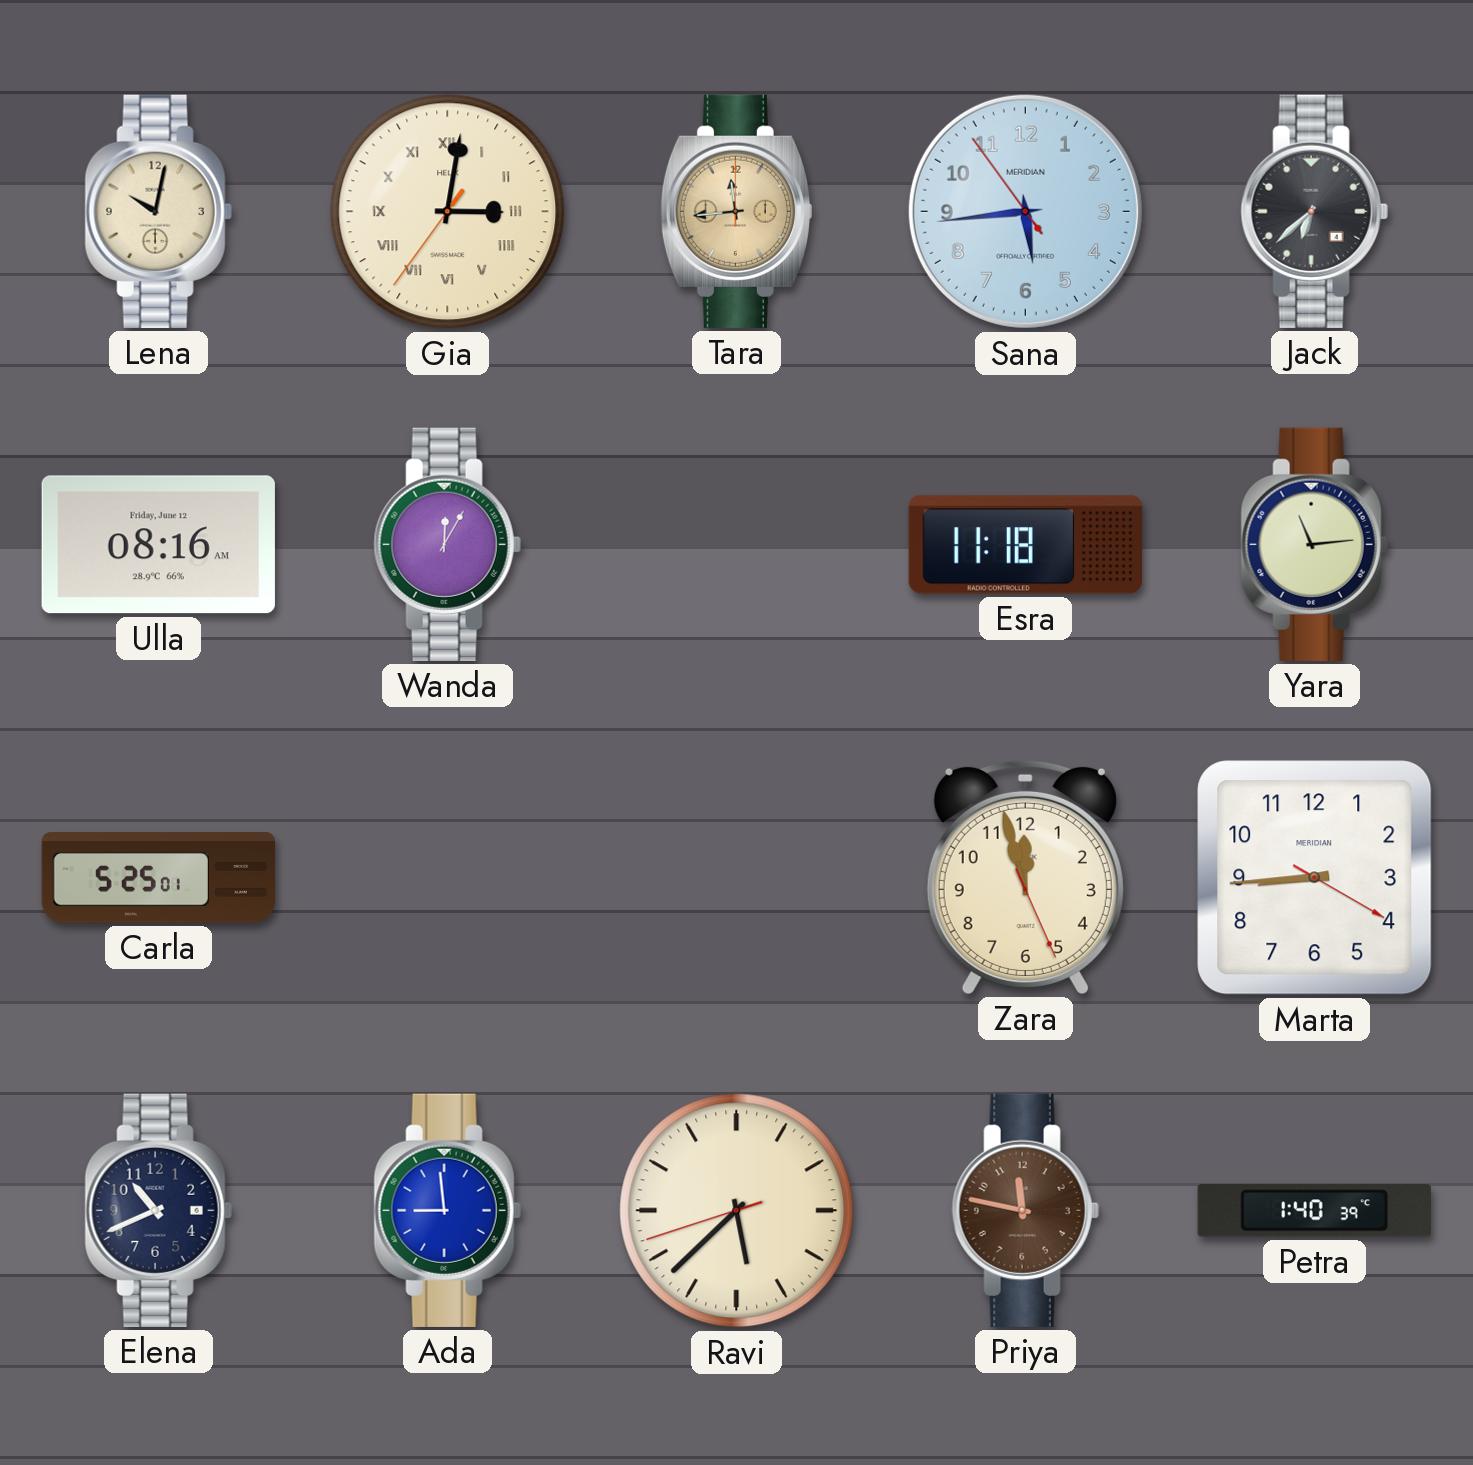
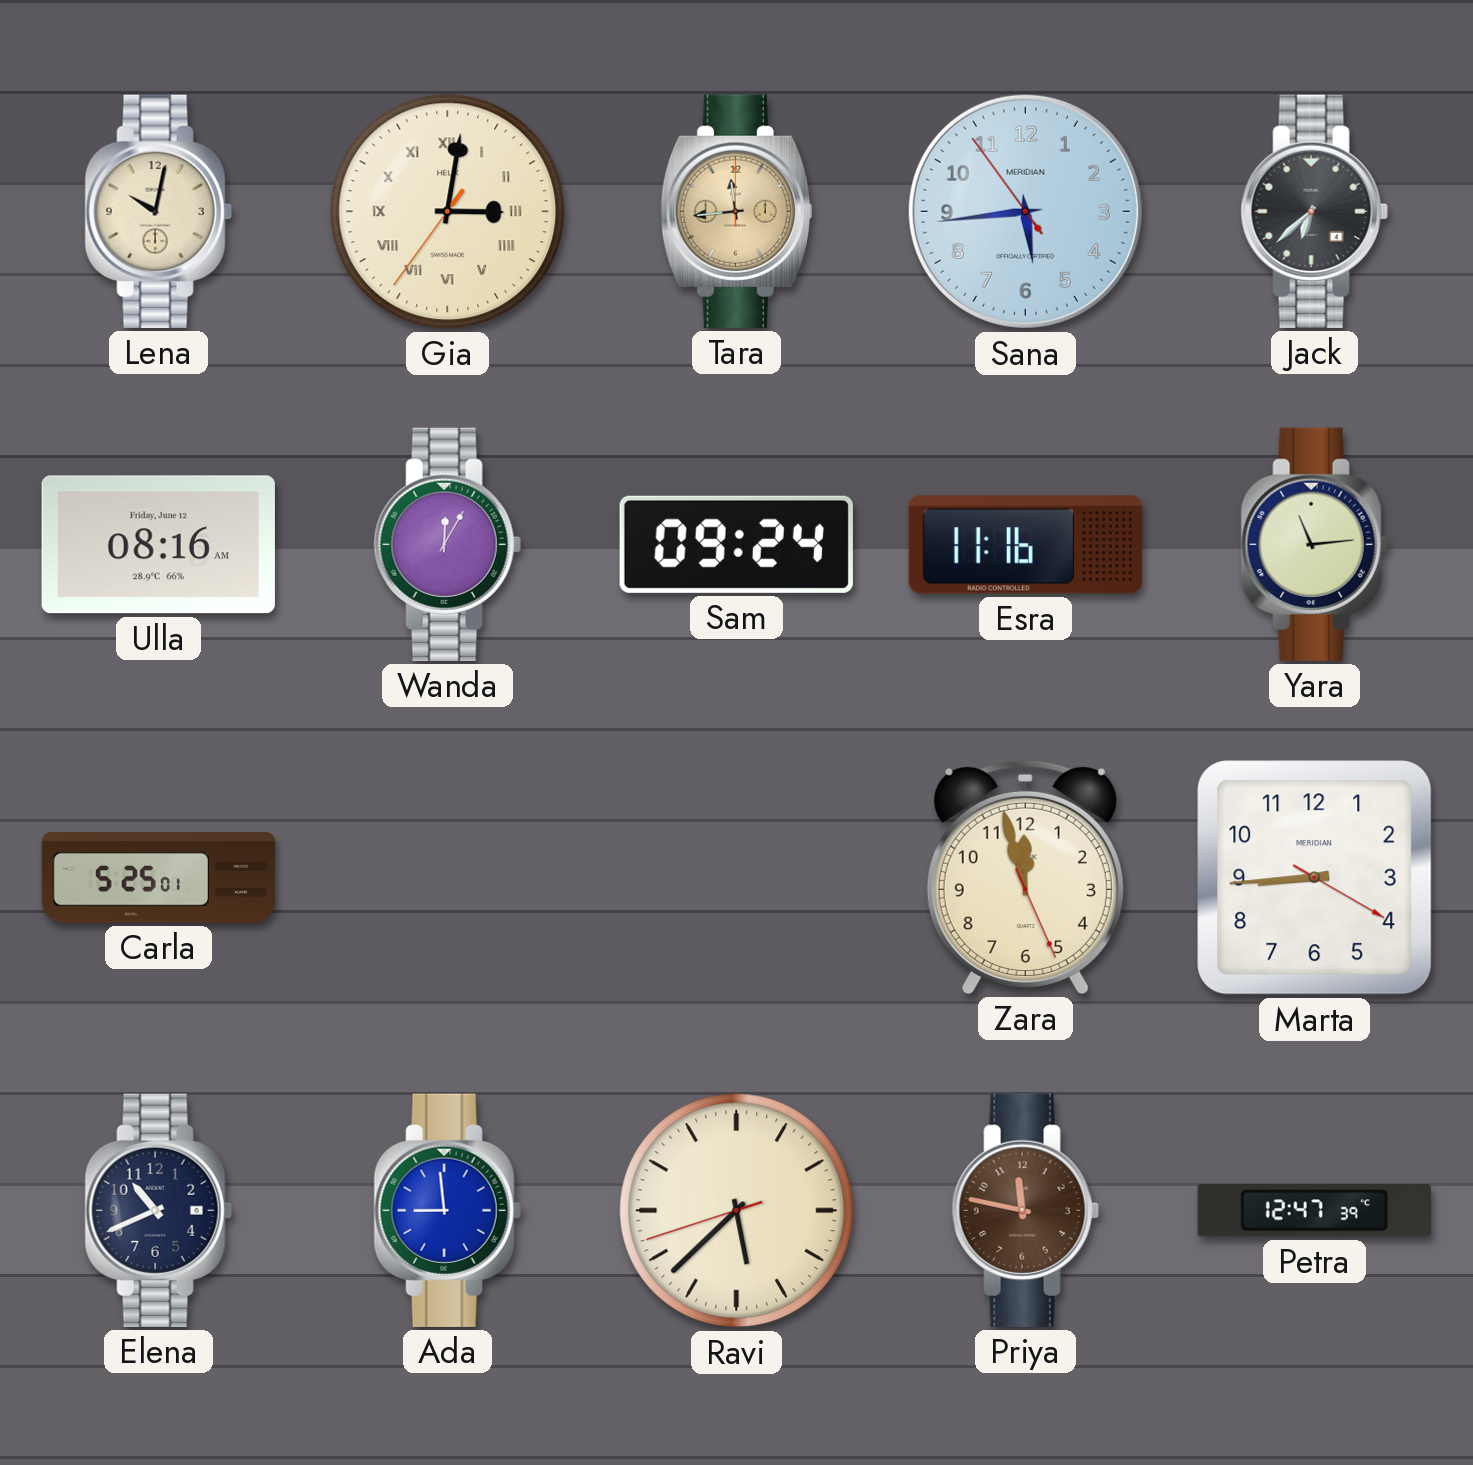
Sam: none -> 09:24 (736, 544)
Esra: 11:18 -> 11:16 (1025, 545)
Petra: 1:40 -> 12:47 (1314, 1211)
